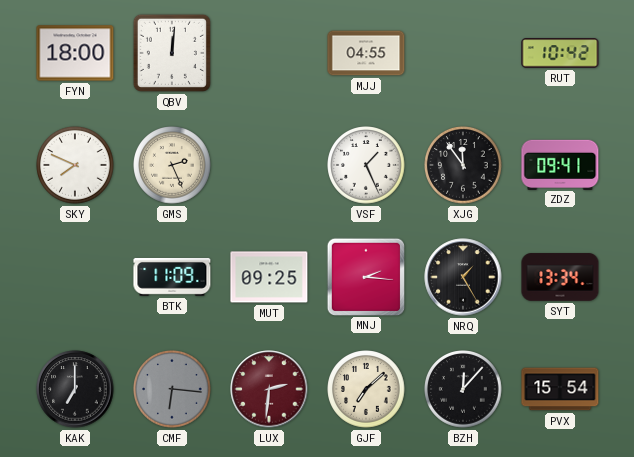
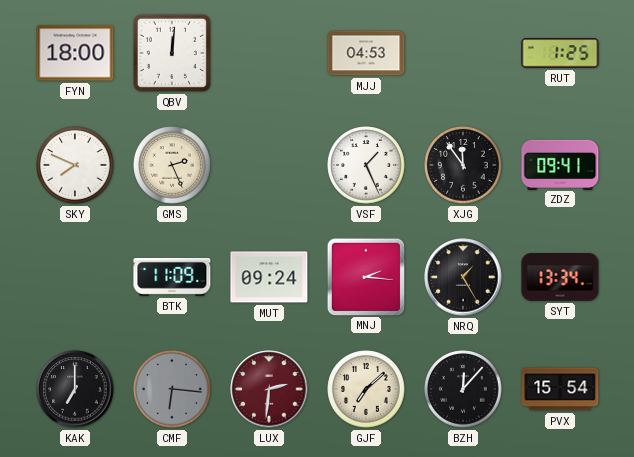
MJJ: 04:55 -> 04:53 (366, 53)
RUT: 10:42 -> 1:25 (560, 53)
MUT: 09:25 -> 09:24 (269, 277)
